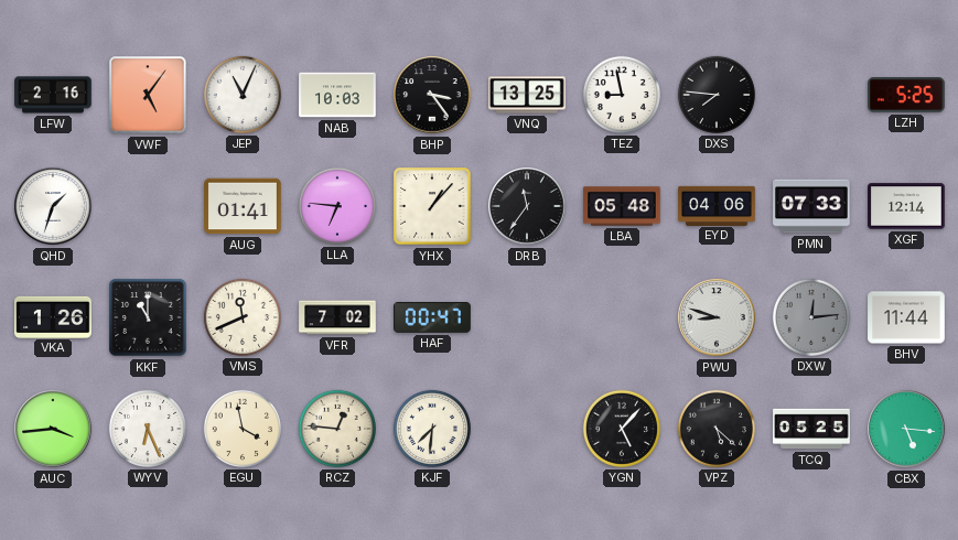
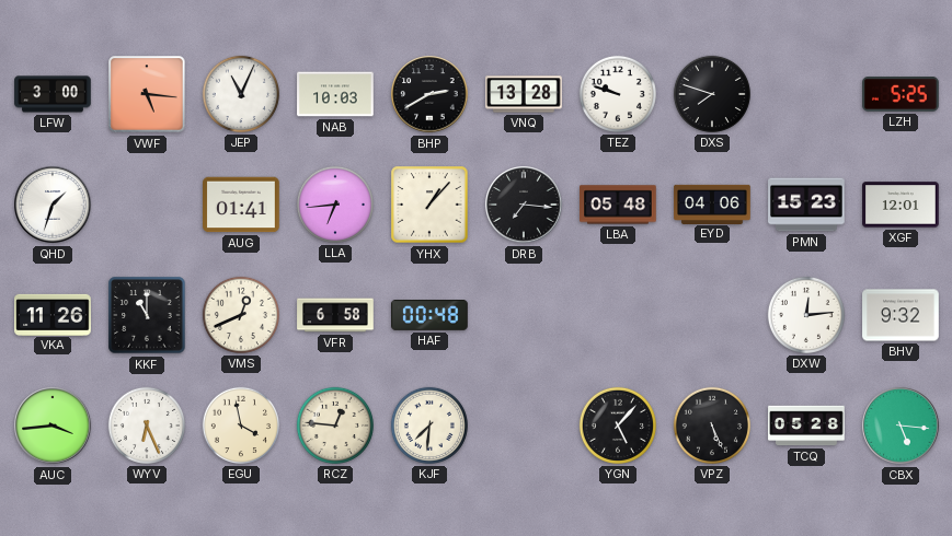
LFW: 2:16 -> 3:00 (53, 94)
VWF: 5:06 -> 5:16 (147, 94)
BHP: 3:24 -> 2:40 (429, 94)
VNQ: 13:25 -> 13:28 (524, 94)
TEZ: 8:58 -> 9:48 (618, 94)
DXS: 7:46 -> 7:48 (712, 94)
LLA: 6:46 -> 6:44 (335, 205)
DRB: 11:36 -> 7:16 (524, 205)
PMN: 07:33 -> 15:23 (806, 205)
XGF: 12:14 -> 12:01 (901, 205)
VKA: 1:26 -> 11:26 (53, 314)
VMS: 11:41 -> 12:41 (241, 315)
VFR: 7:02 -> 6:58 (335, 315)
HAF: 00:47 -> 00:48 (429, 316)
PWU: 8:48 -> none (717, 317)
DXW dial: grey -> white (806, 315)
BHV: 11:44 -> 9:32 (901, 315)
VPZ: 5:22 -> 5:26 (712, 426)
TCQ: 05:25 -> 05:28 (806, 426)
